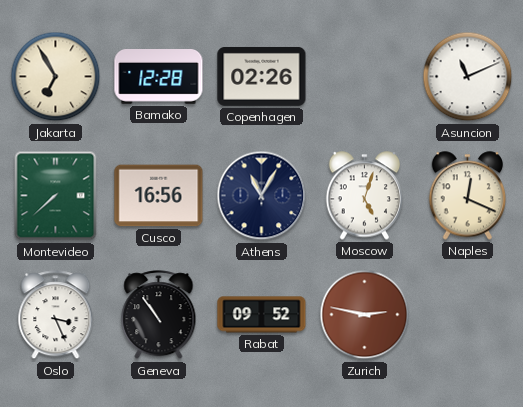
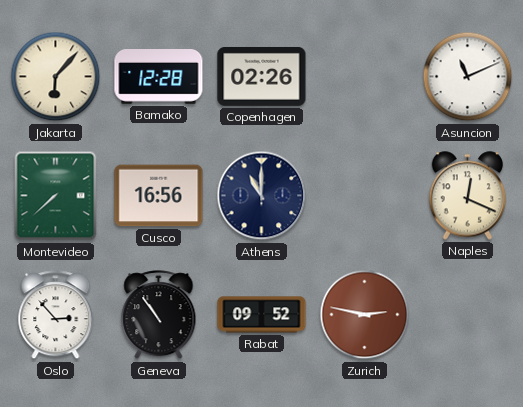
Jakarta: 6:55 -> 6:07 (56, 77)
Athens: 11:05 -> 11:00 (262, 196)
Moscow: 5:03 -> none (365, 196)
Oslo: 3:26 -> 2:53 (56, 315)
